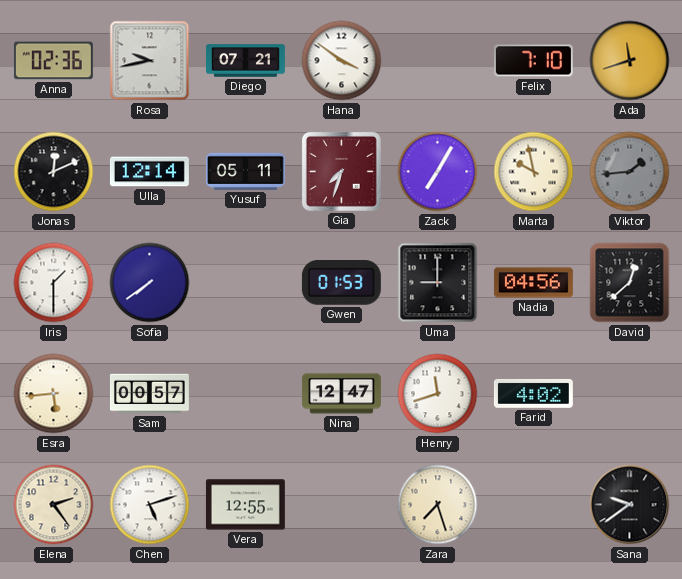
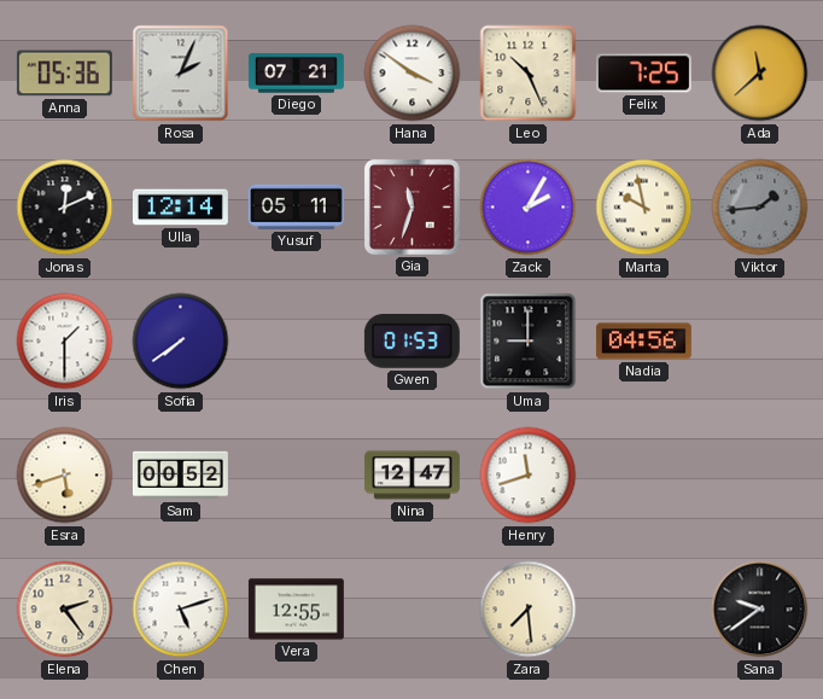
Anna: 02:36 -> 05:36 (64, 74)
Rosa: 9:43 -> 2:04 (181, 74)
Leo: none -> 10:26 (529, 74)
Felix: 7:10 -> 7:25 (643, 74)
Ada: 11:42 -> 11:38 (760, 74)
Gia: 7:33 -> 11:33 (411, 206)
Zack: 7:05 -> 2:05 (529, 208)
David: 12:38 -> none (630, 283)
Esra: 5:44 -> 5:42 (65, 476)
Sam: 00:57 -> 00:52 (180, 476)
Farid: 4:02 -> none (533, 393)
Zara: 7:27 -> 7:29 (529, 610)
